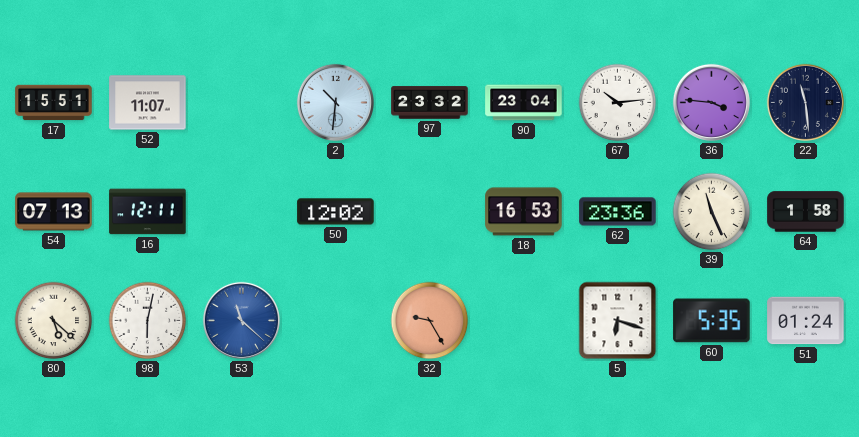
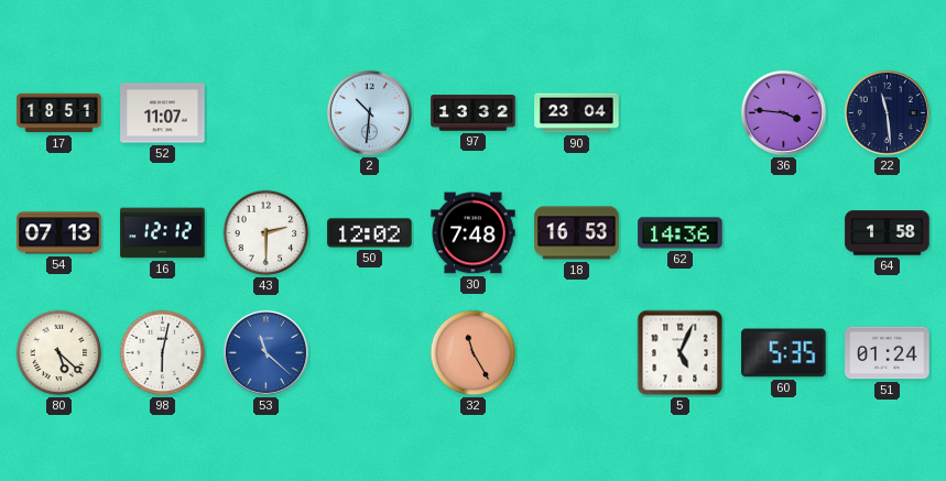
17: 15:51 -> 18:51 (59, 113)
97: 23:32 -> 13:32 (474, 113)
67: 10:14 -> none (618, 103)
16: 12:11 -> 12:12 (163, 233)
43: none -> 2:30 (267, 233)
30: none -> 7:48 (474, 233)
62: 23:36 -> 14:36 (681, 233)
39: 11:26 -> none (712, 212)
32: 9:25 -> 11:25 (474, 353)
5: 6:18 -> 5:04 (681, 353)
